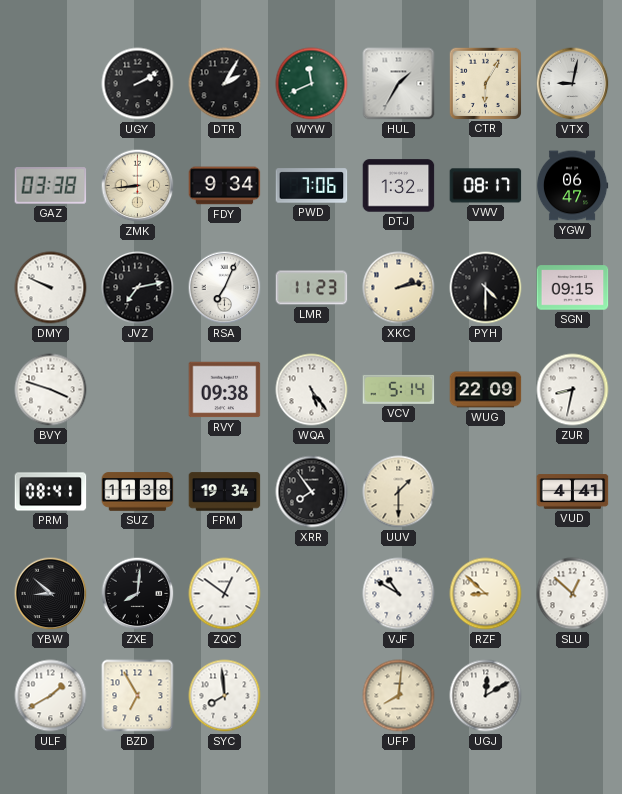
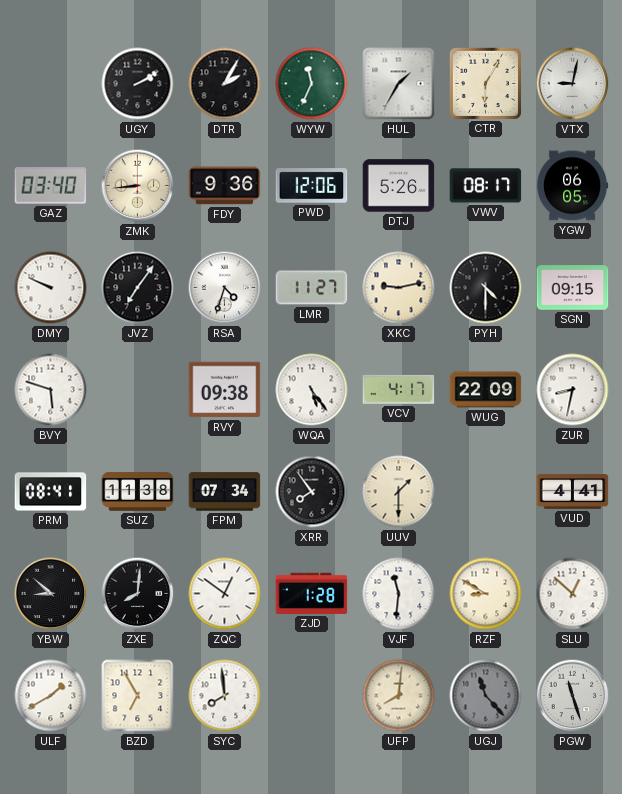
WYW: 11:41 -> 11:34 (312, 84)
GAZ: 03:38 -> 03:40 (51, 186)
FDY: 9:34 -> 9:36 (225, 186)
PWD: 7:06 -> 12:06 (312, 186)
DTJ: 1:32 -> 5:26 (399, 186)
YGW: 06:47 -> 06:05 (572, 186)
JVZ: 7:13 -> 7:06 (138, 288)
RSA: 7:04 -> 4:33 (225, 288)
LMR: 11:23 -> 11:27 (312, 288)
XKC: 2:13 -> 9:13 (399, 288)
BVY: 3:48 -> 5:48 (51, 390)
VCV: 5:14 -> 4:17 (399, 389)
FPM: 19:34 -> 07:34 (225, 492)
ZJD: none -> 1:28 (312, 593)
VJF: 10:50 -> 11:31 (399, 594)
RZF: 8:52 -> 8:50 (486, 594)
UGJ: 12:10 -> 11:23 (486, 696)
UGJ dial: white -> grey (486, 696)
PGW: none -> 11:27 (573, 696)
